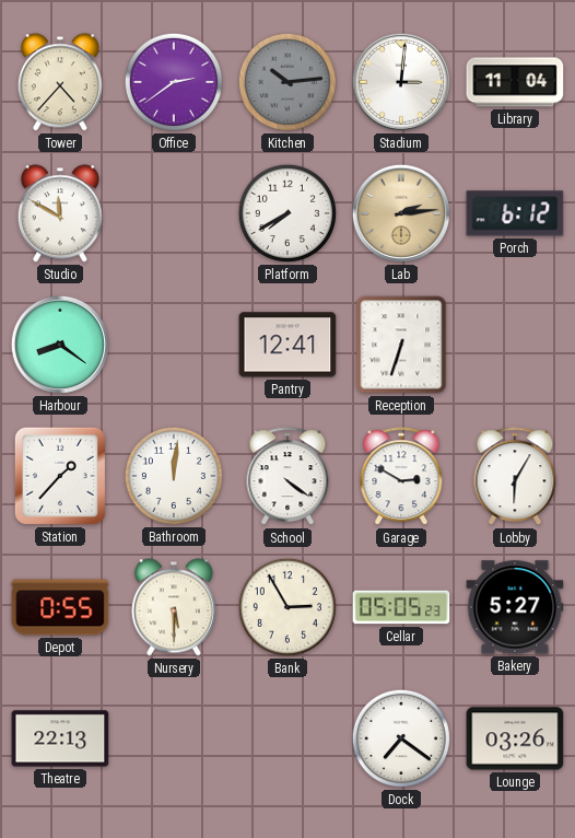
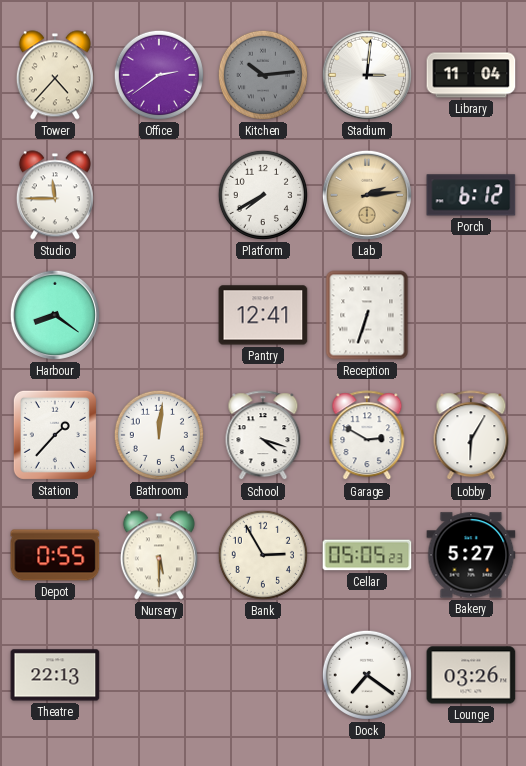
Studio: 11:50 -> 11:45 (55, 195)
School: 4:21 -> 4:18 (263, 436)
